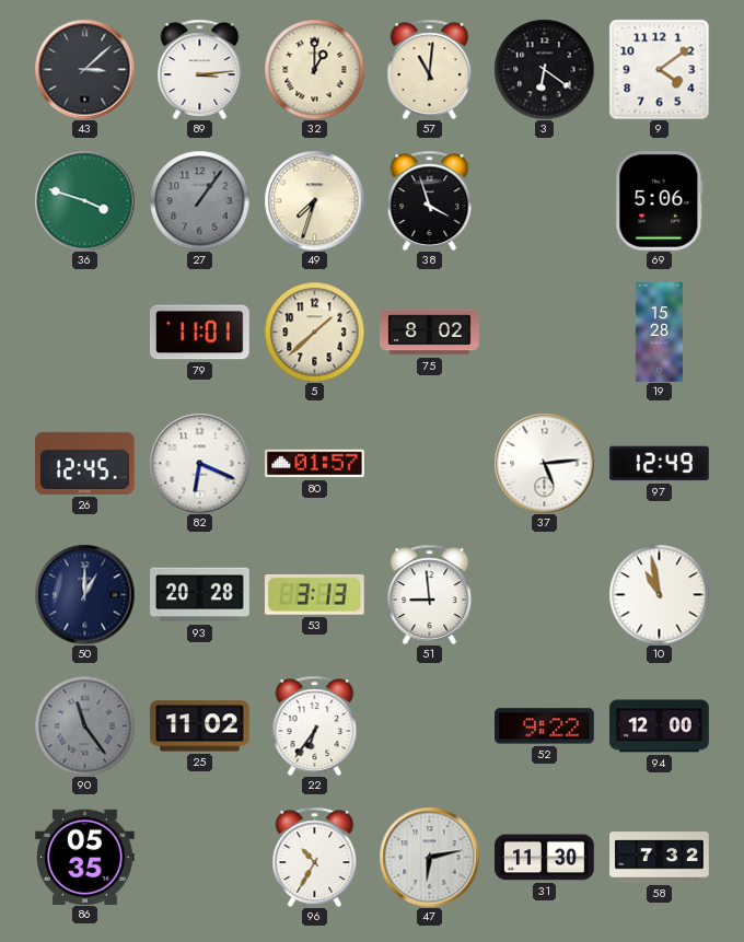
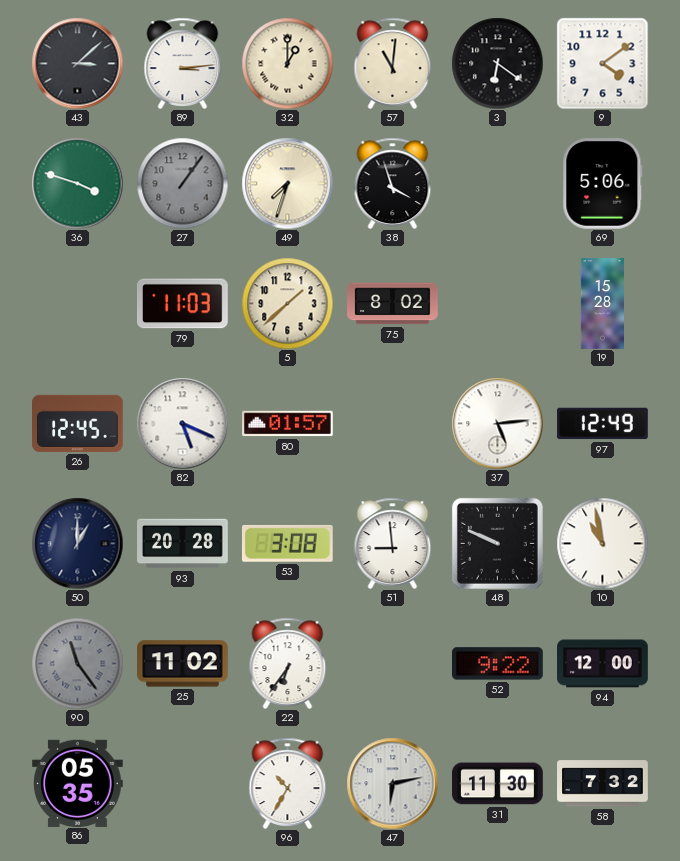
79: 11:01 -> 11:03 (182, 304)
82: 6:19 -> 5:19 (182, 423)
53: 3:13 -> 3:08 (287, 543)
48: none -> 9:49 (497, 543)
